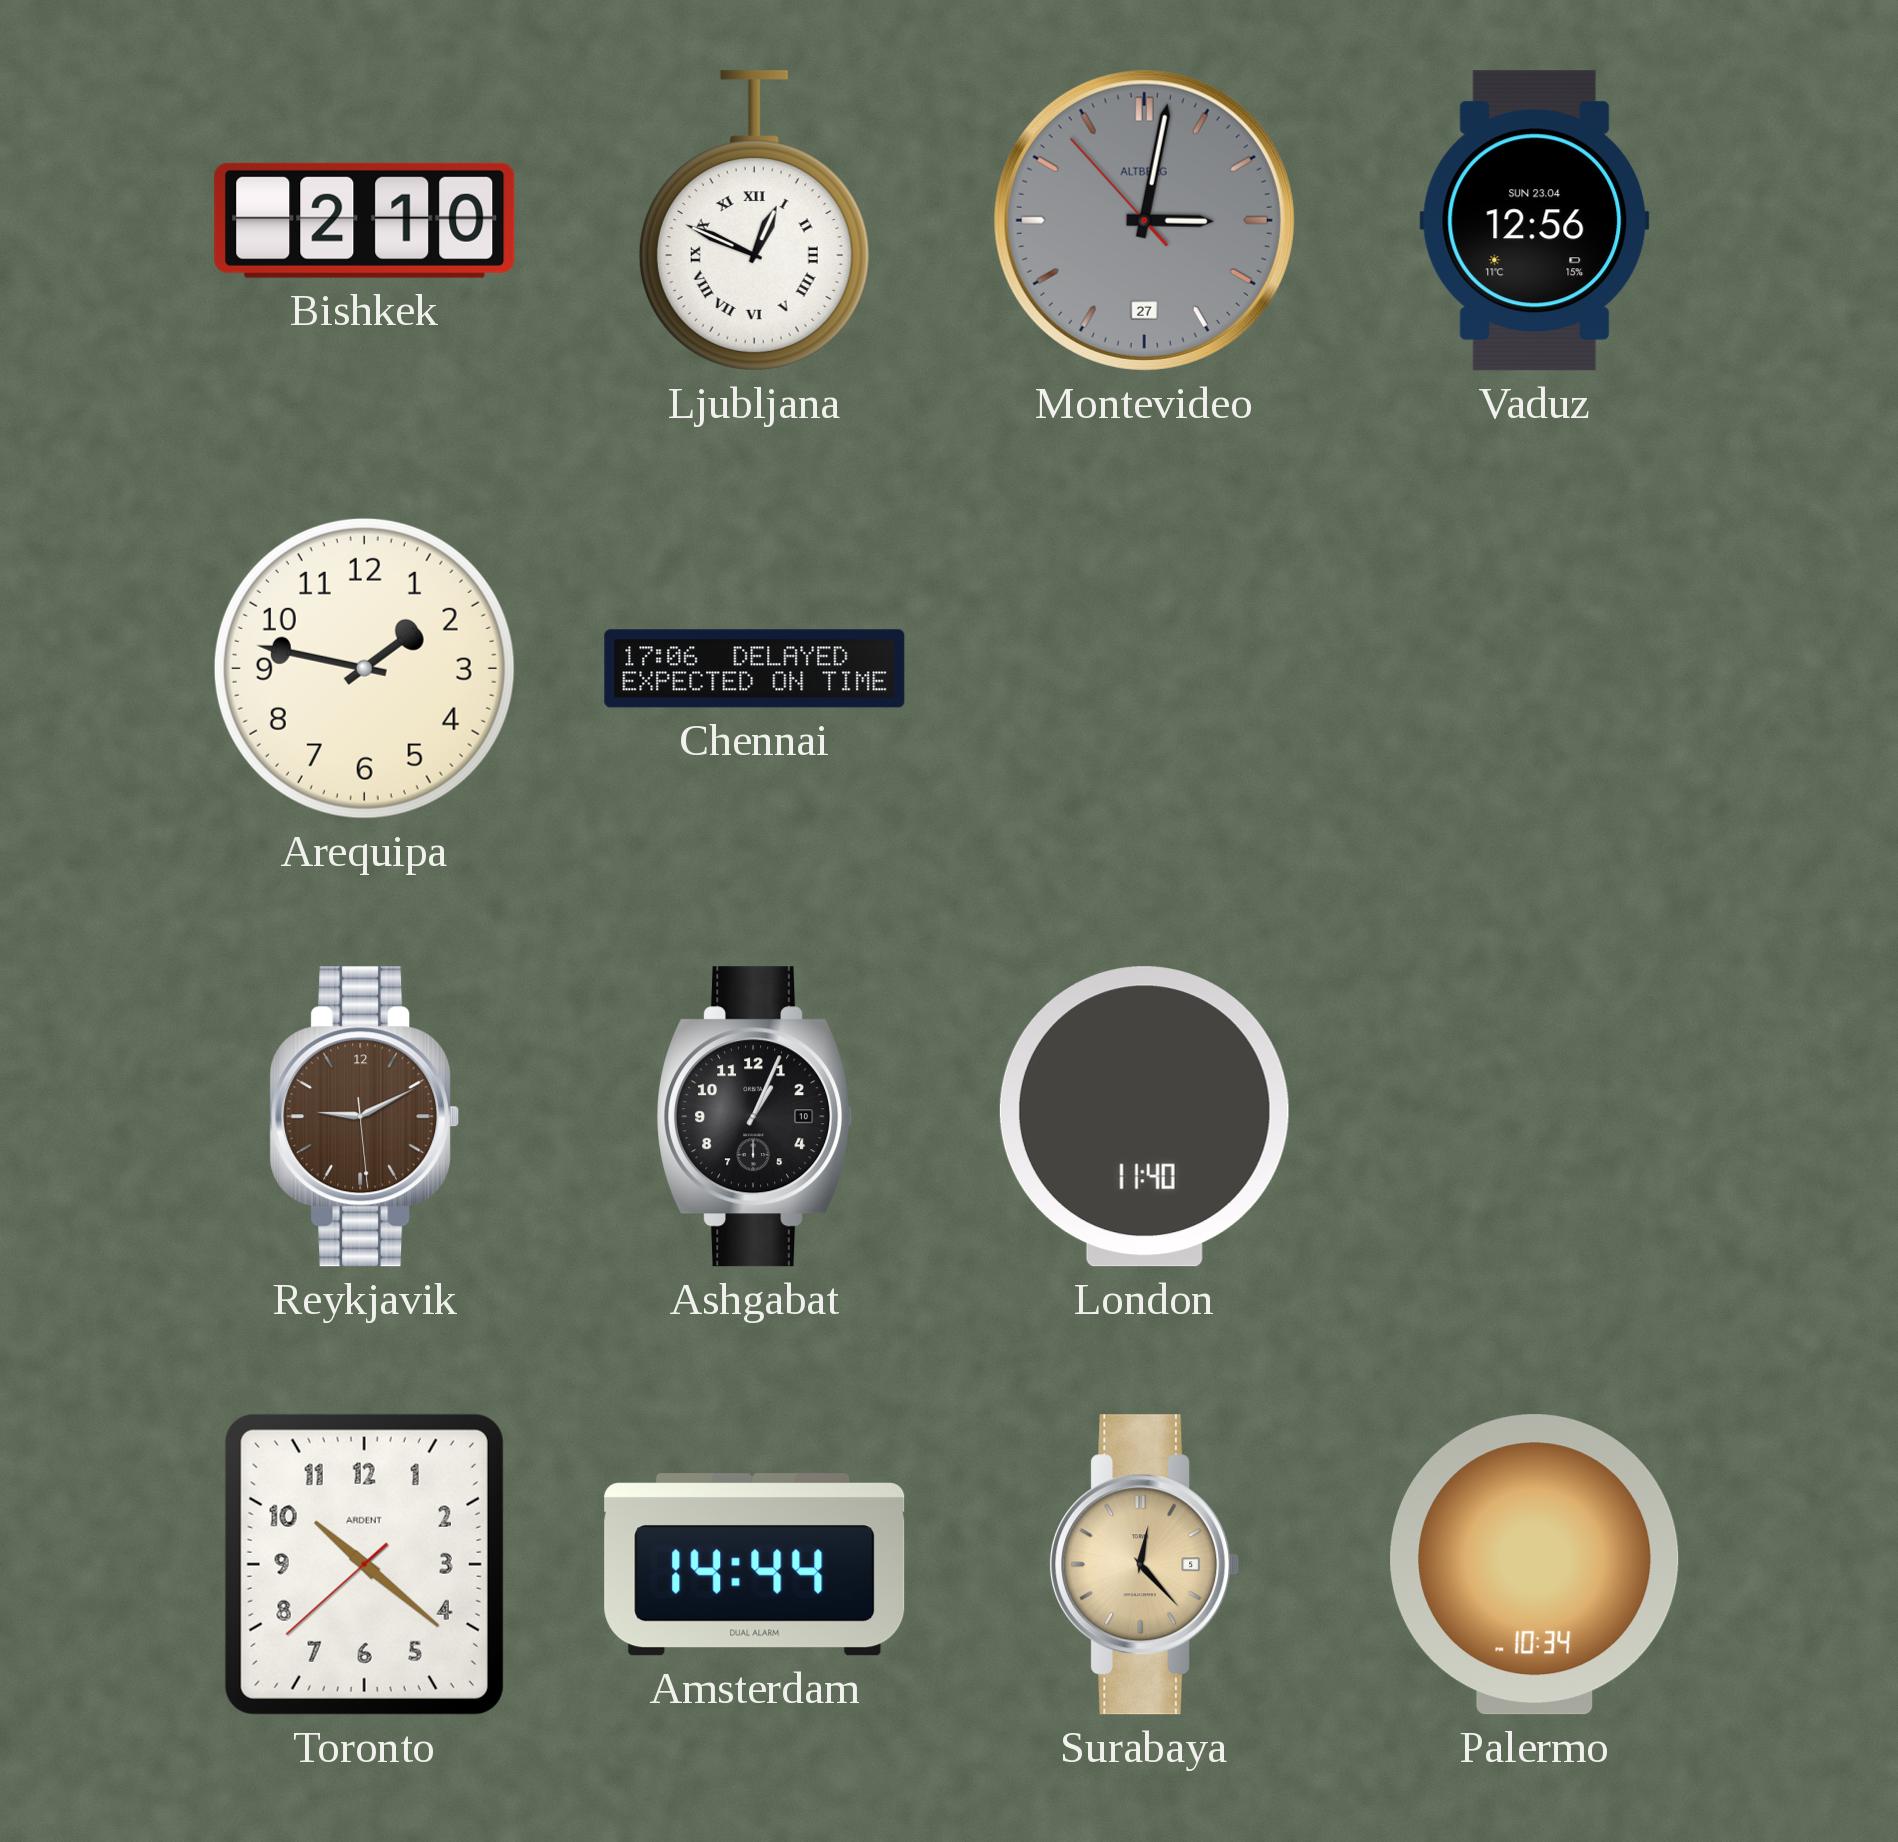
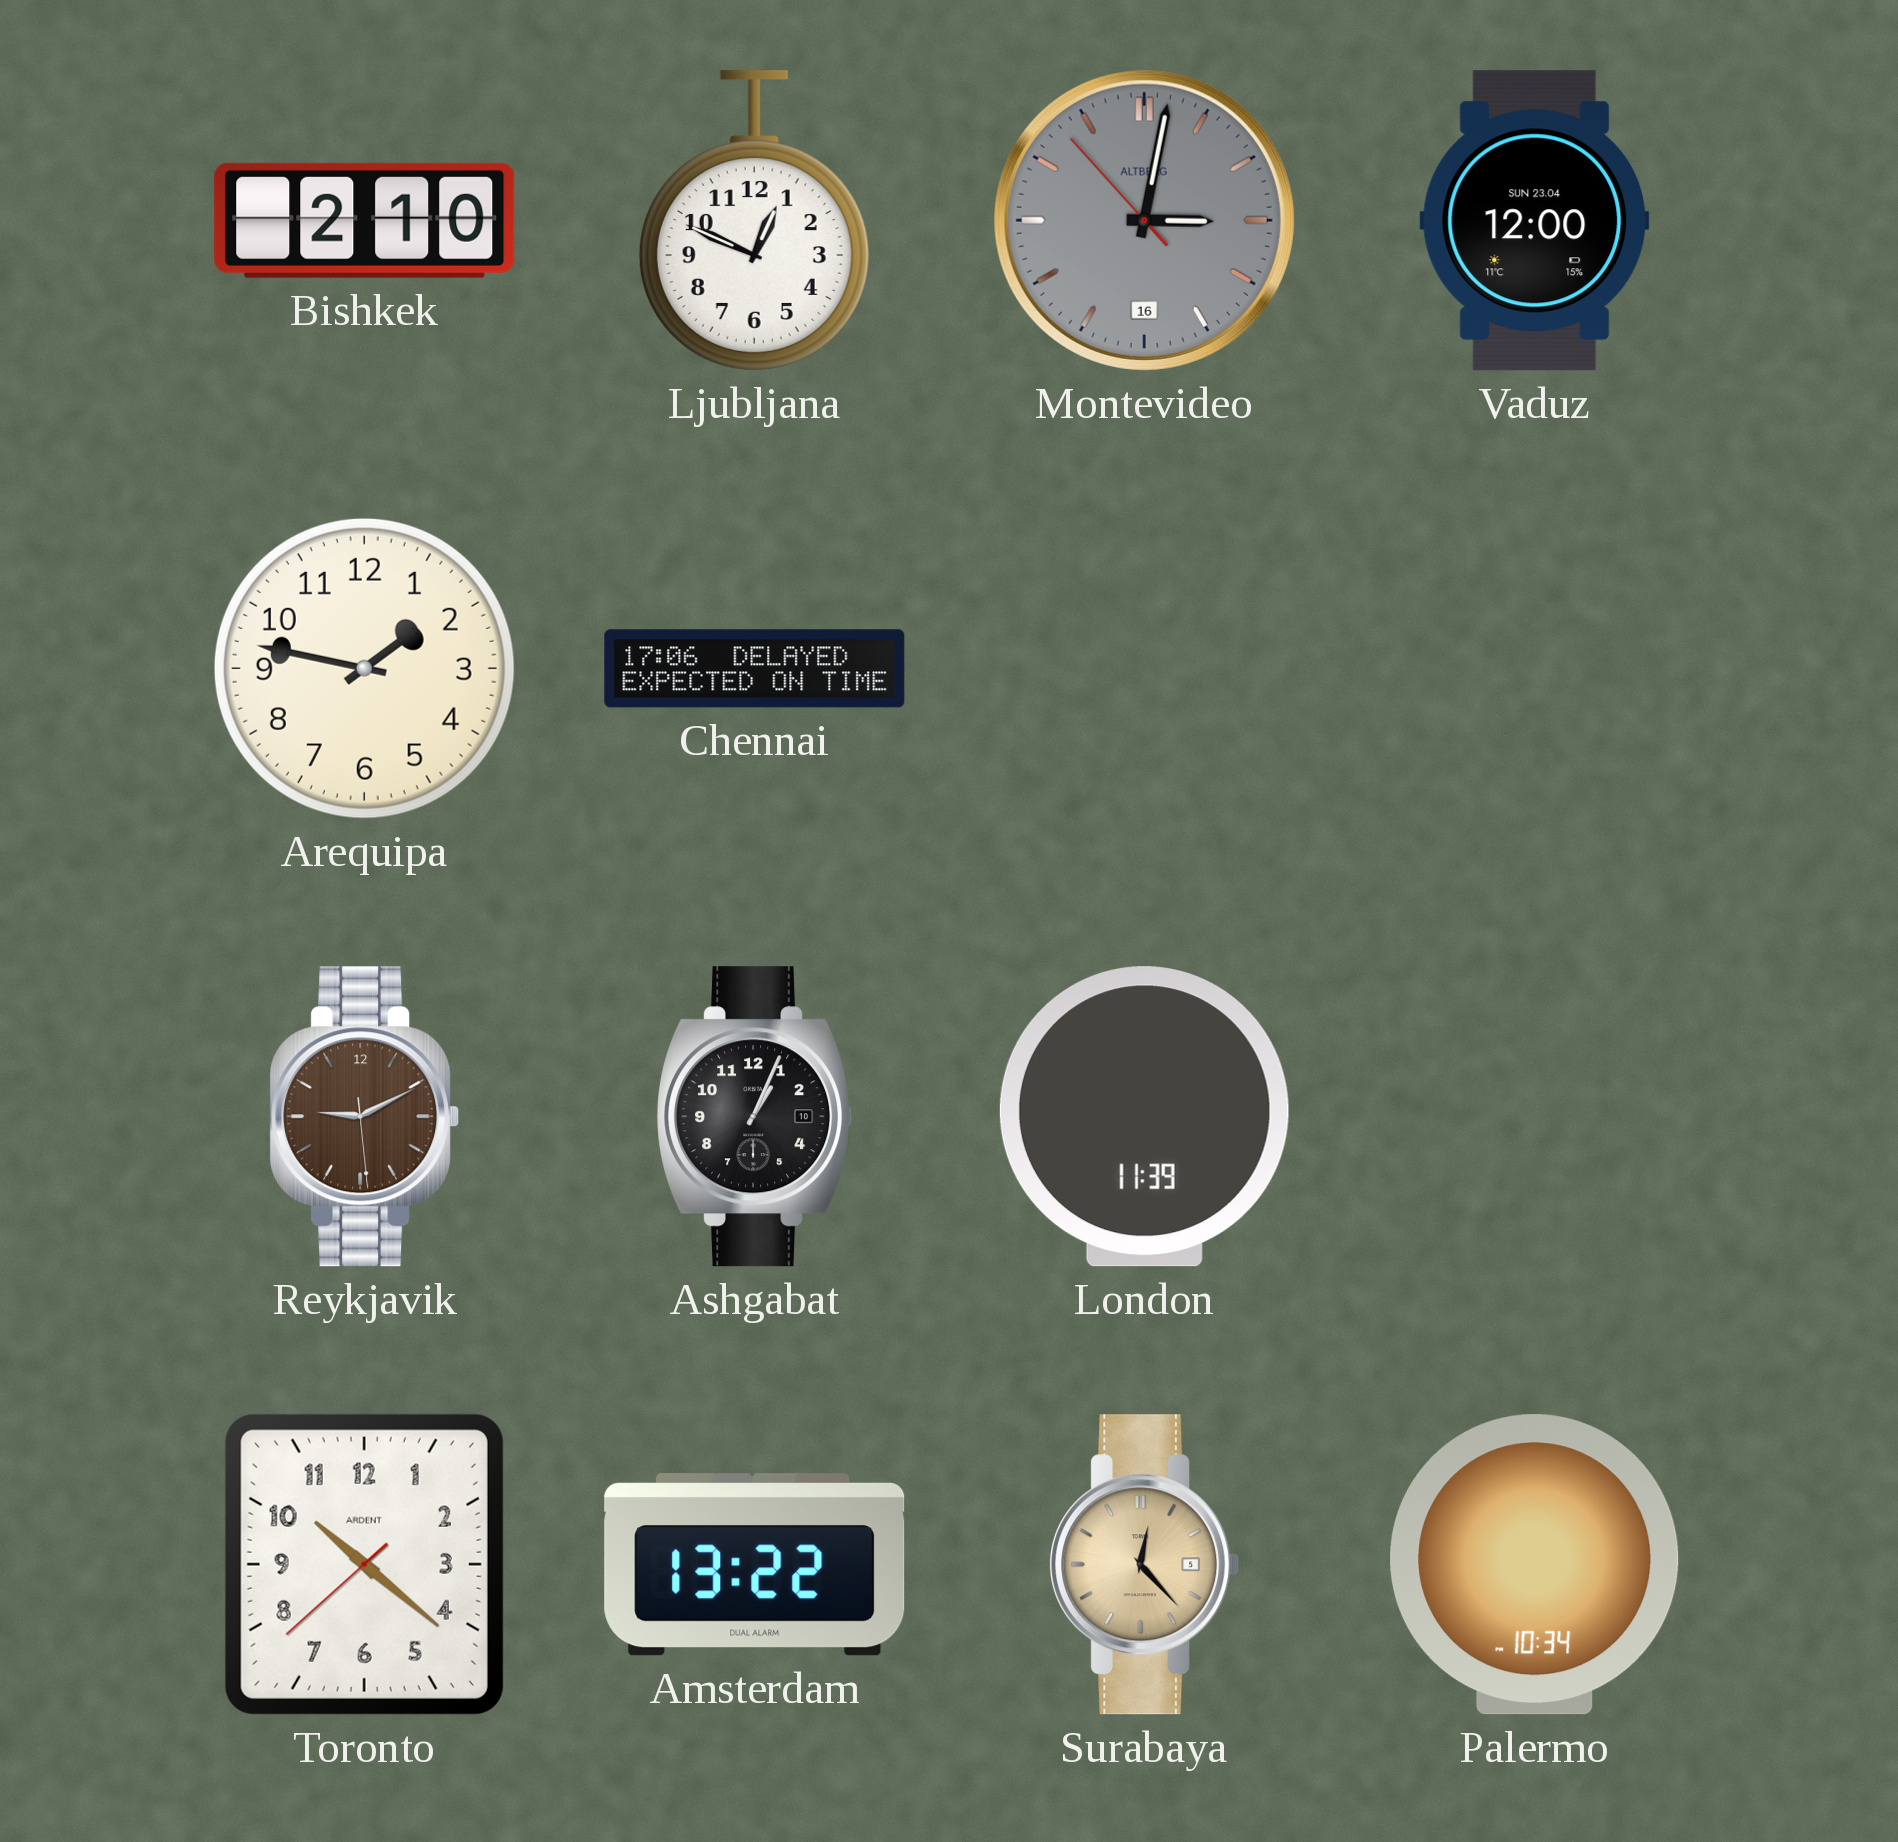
Ljubljana numerals: Roman -> Arabic (754, 221)
Montevideo date: 27 -> 16 (1144, 220)
Vaduz: 12:56 -> 12:00 (1535, 221)
London: 11:40 -> 11:39 (1144, 1117)
Amsterdam: 14:44 -> 13:22 (755, 1565)
